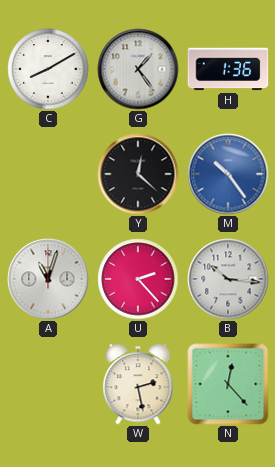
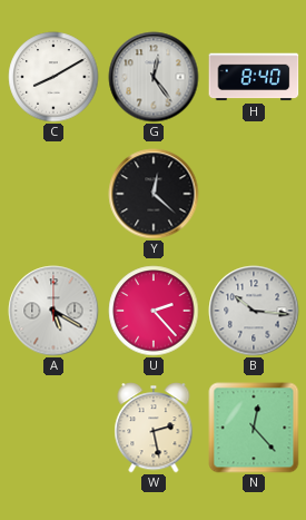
G: 1:24 -> 12:24 (154, 77)
H: 1:36 -> 8:40 (254, 77)
M: 10:24 -> none (228, 174)
A: 11:03 -> 5:20 (53, 311)
